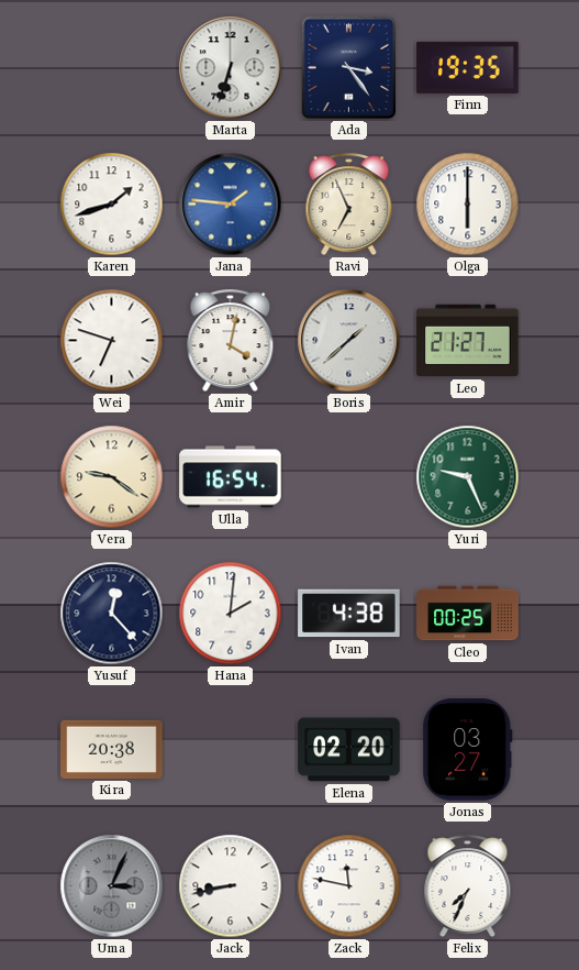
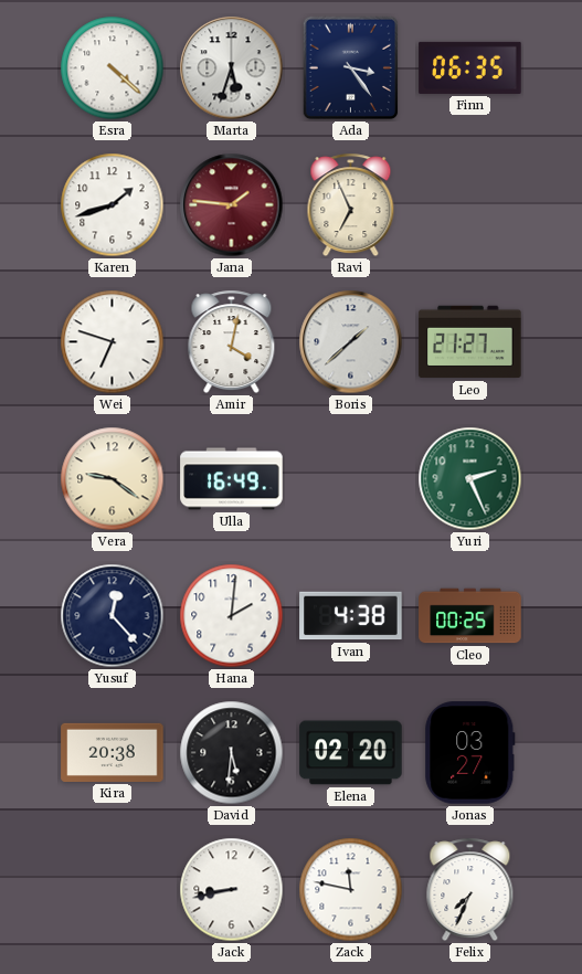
Esra: none -> 4:22 (113, 68)
Marta: 6:33 -> 5:33 (232, 68)
Finn: 19:35 -> 06:35 (470, 67)
Jana dial: blue -> burgundy (232, 205)
Olga: 6:00 -> none (468, 205)
Ulla: 16:54 -> 16:49 (232, 479)
Yuri: 9:26 -> 2:26 (470, 479)
David: none -> 5:31 (232, 753)
Uma: 3:04 -> none (112, 886)
